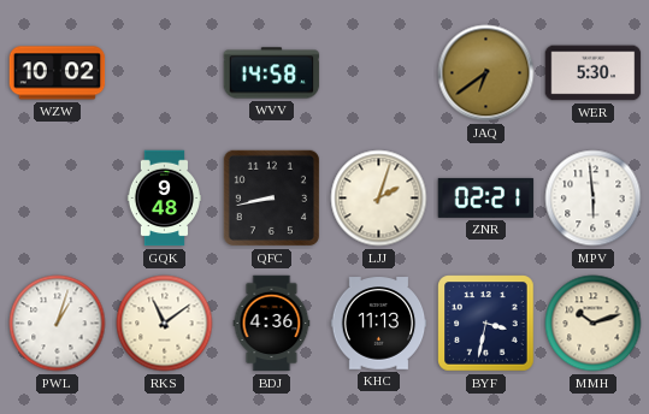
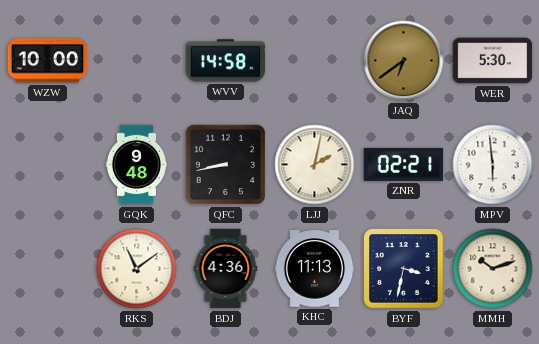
WZW: 10:02 -> 10:00 (48, 61)
LJJ: 2:03 -> 2:02 (315, 165)
PWL: 1:03 -> none (58, 324)
